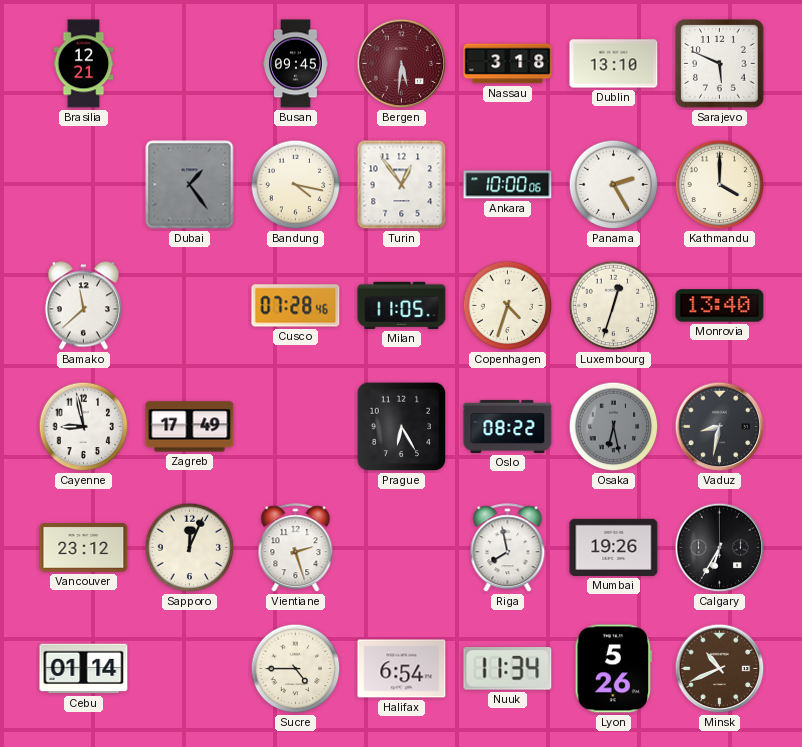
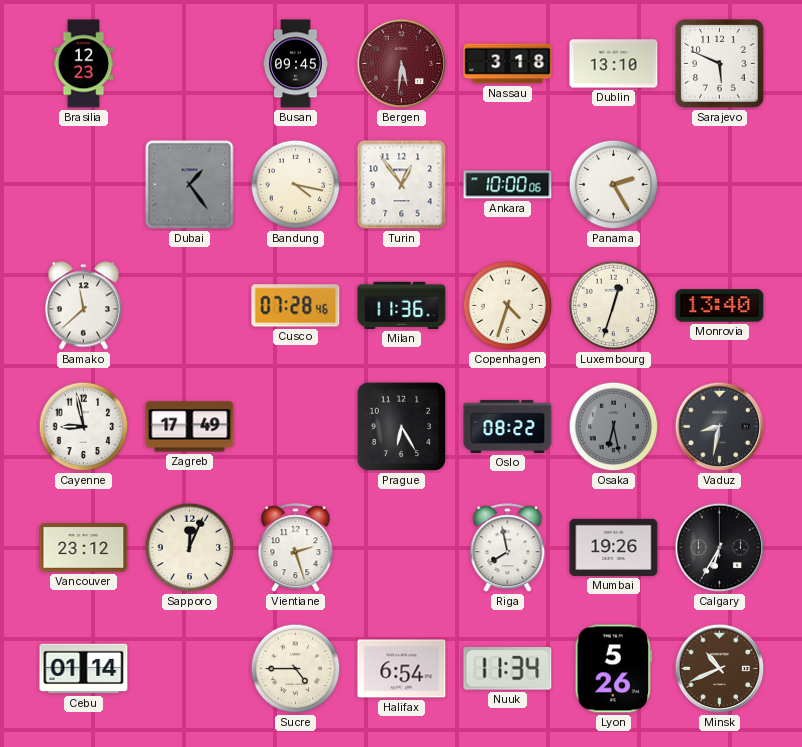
Brasilia: 12:21 -> 12:23 (84, 64)
Kathmandu: 4:00 -> none (720, 185)
Milan: 11:05 -> 11:36 (402, 305)
